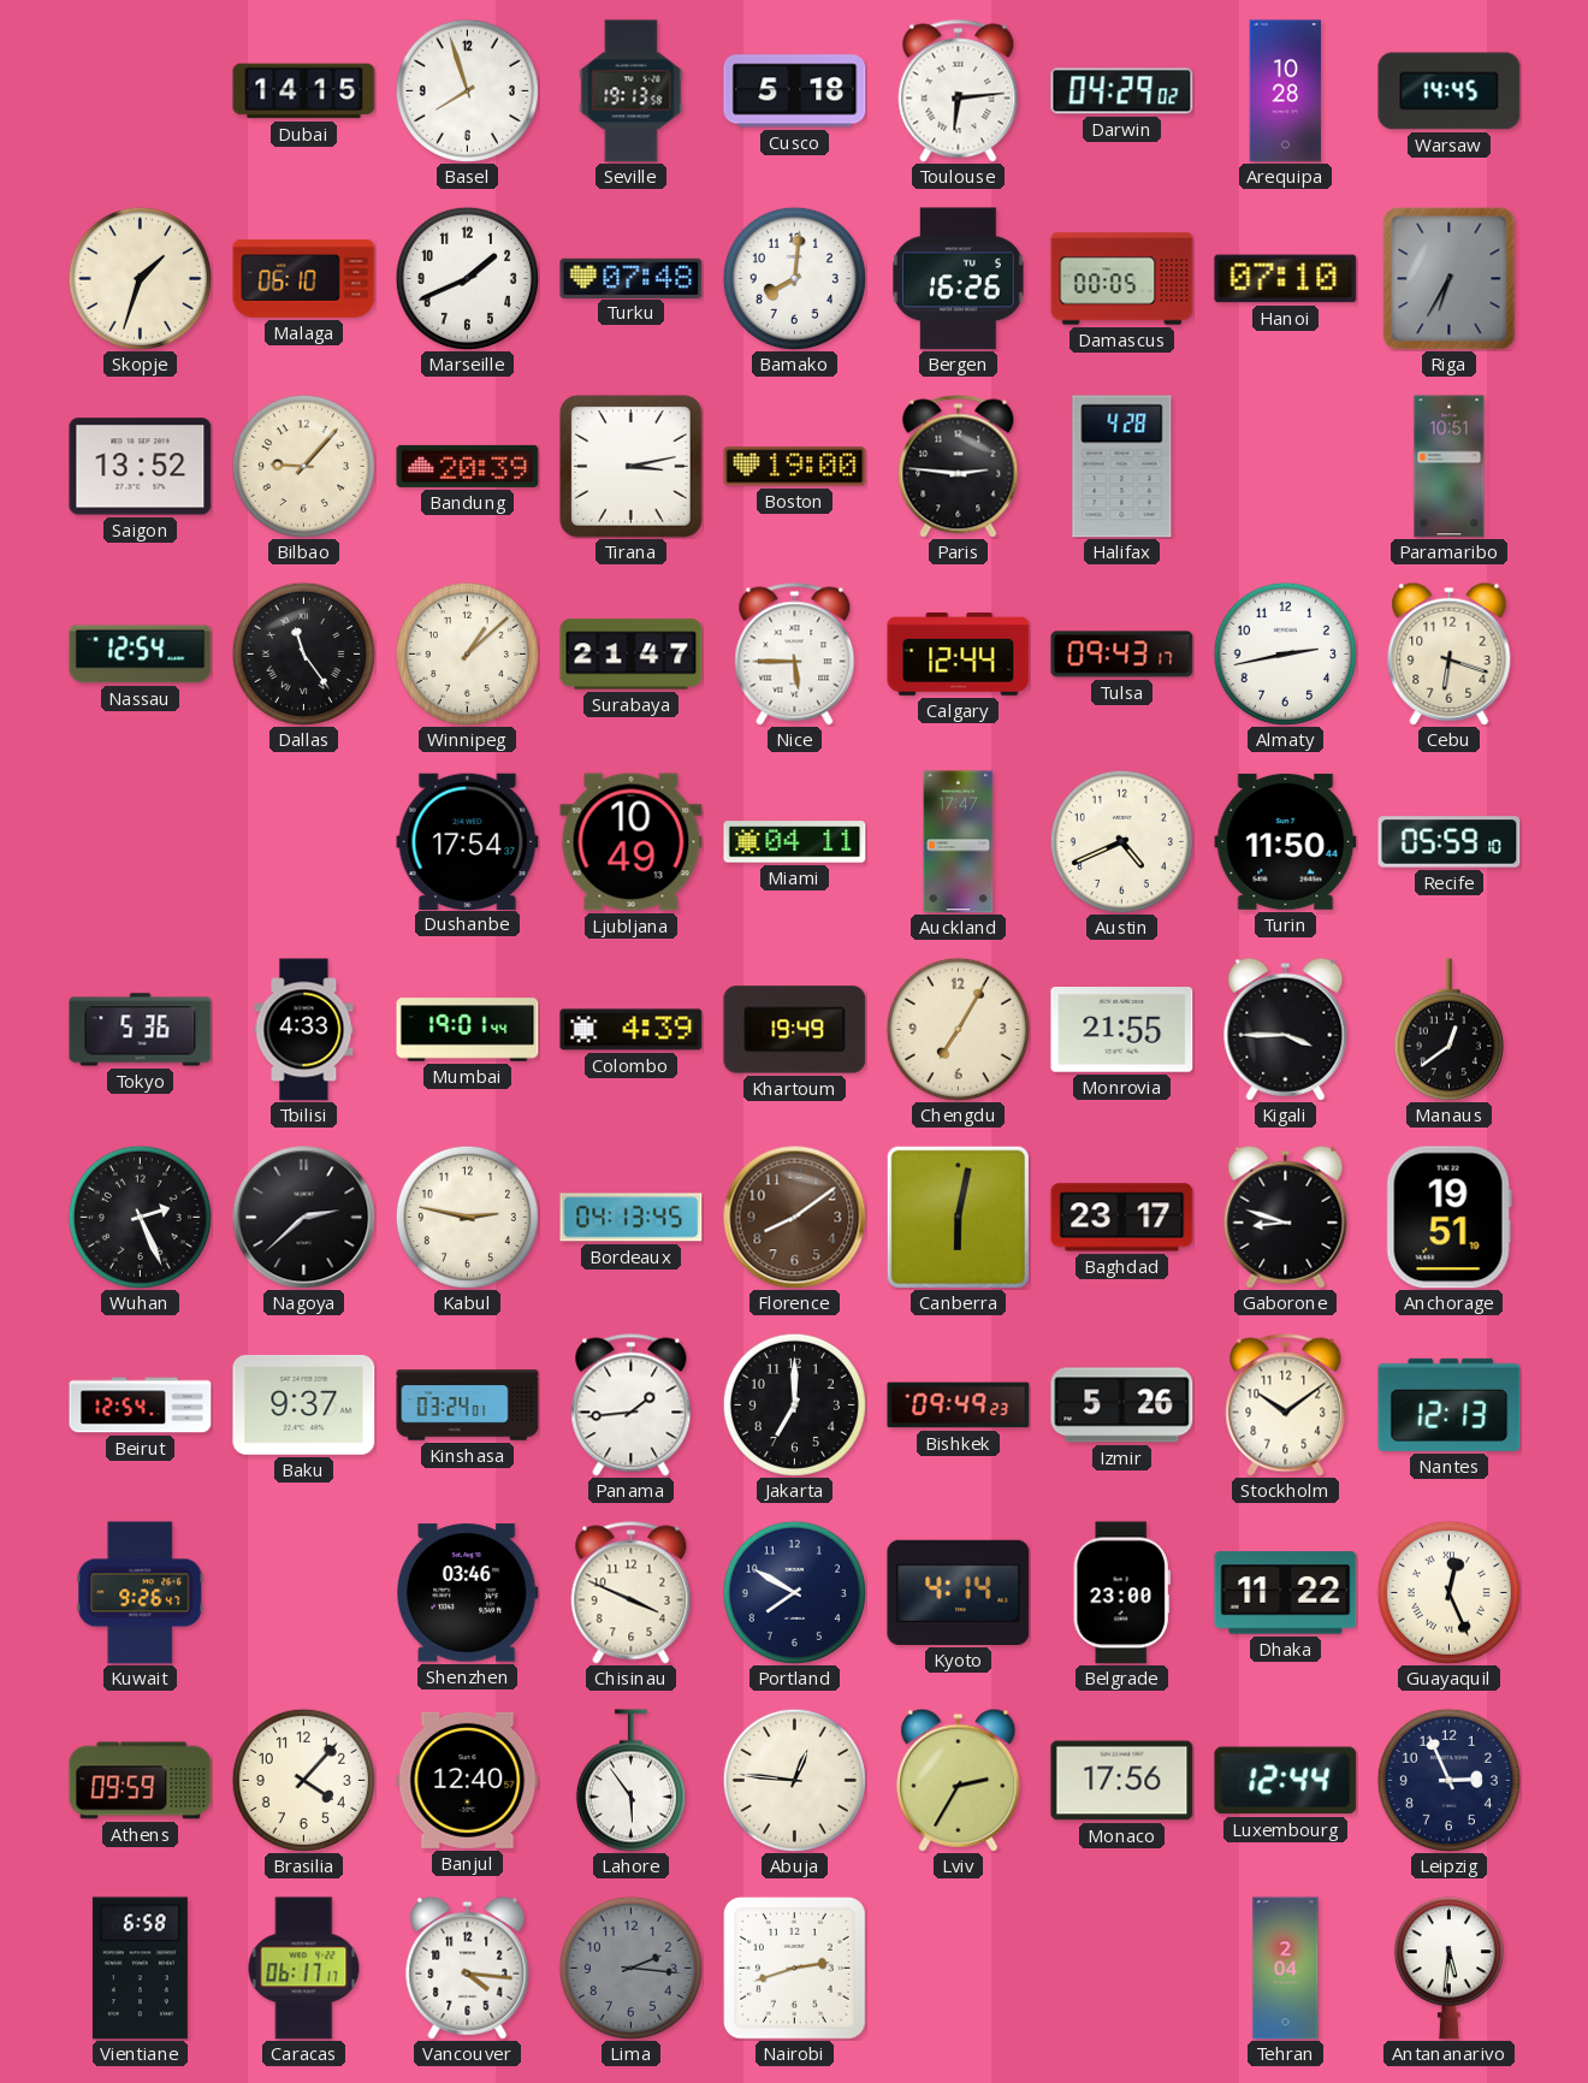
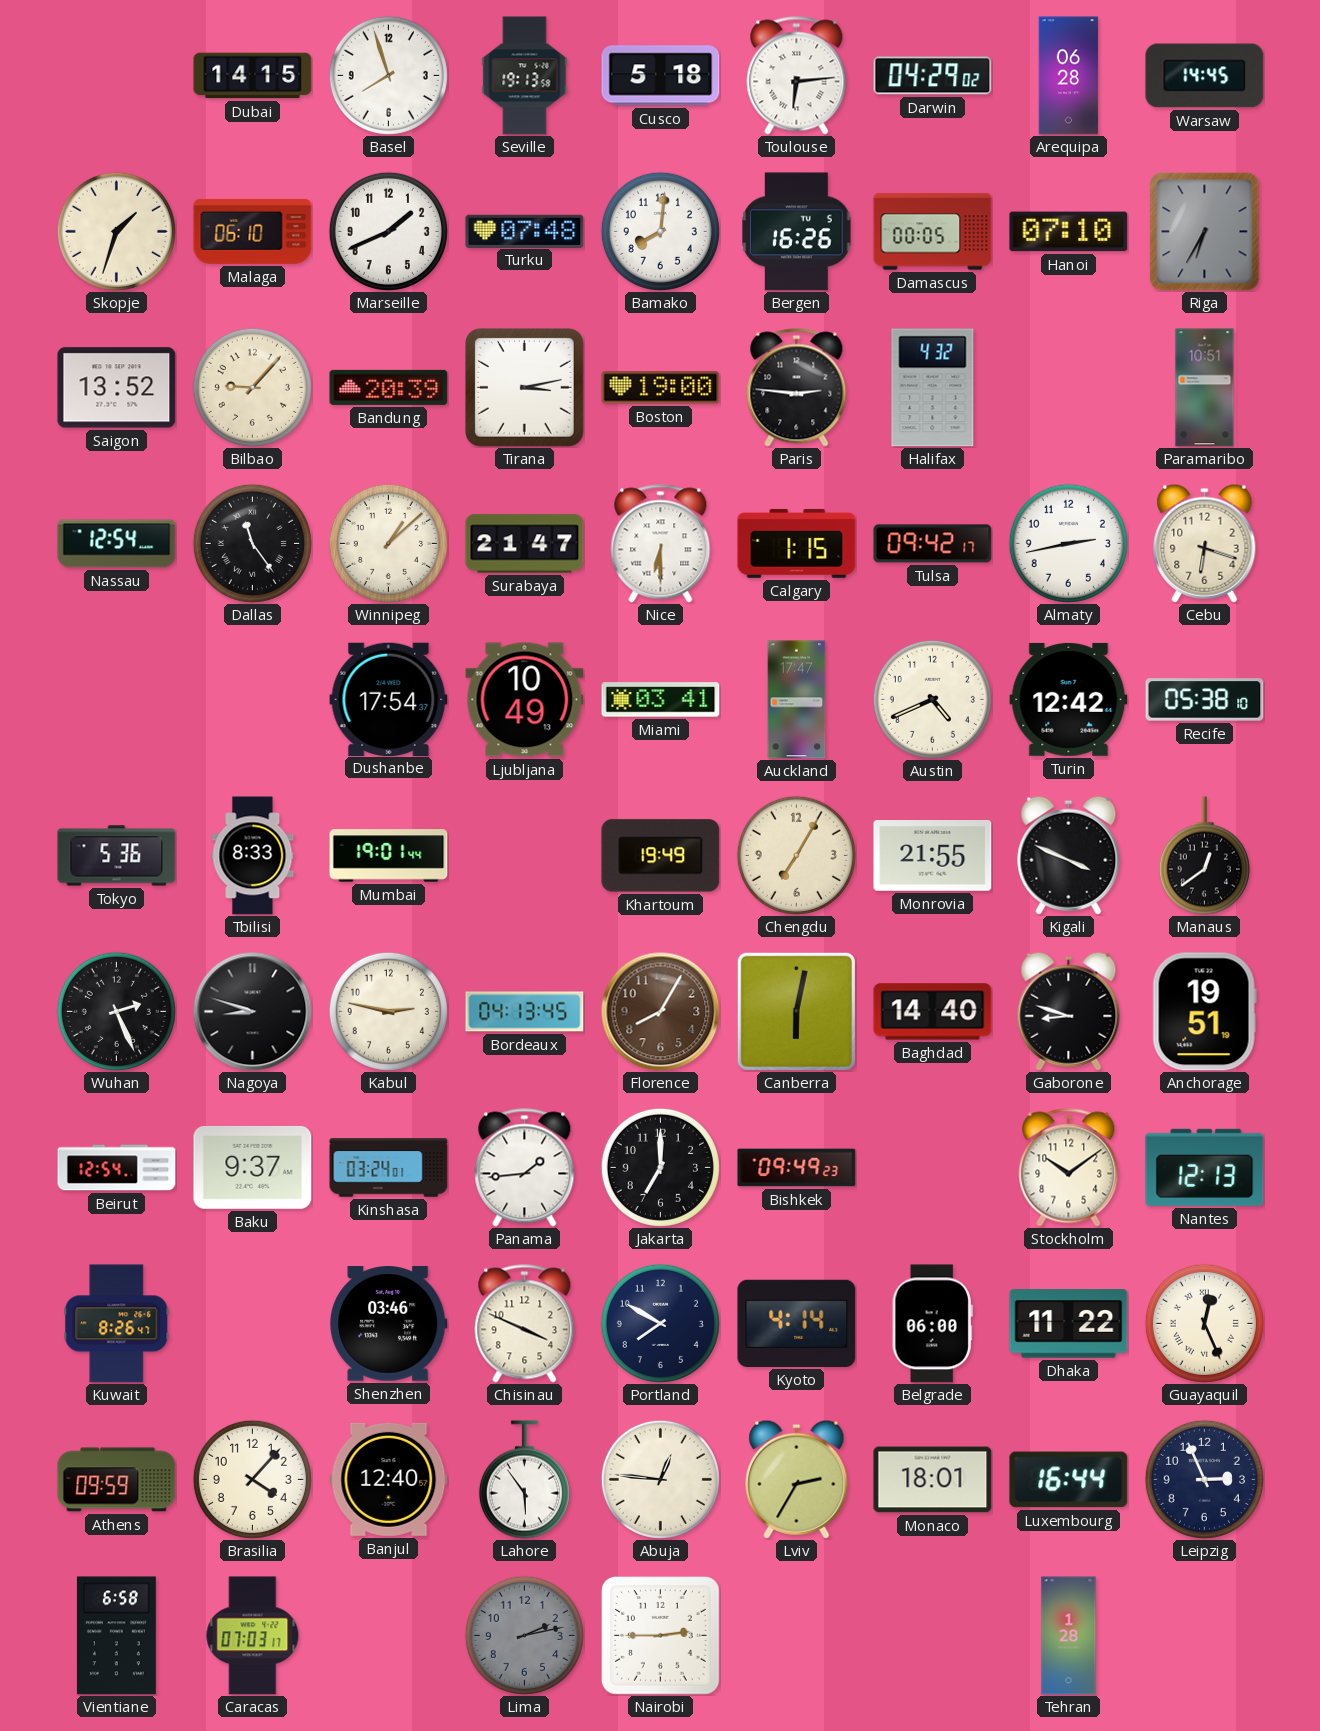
Arequipa: 10:28 -> 06:28 (1069, 76)
Halifax: 4:28 -> 4:32 (933, 388)
Nice: 5:45 -> 6:30 (661, 544)
Calgary: 12:44 -> 1:15 (797, 543)
Tulsa: 09:43 -> 09:42 (933, 544)
Miami: 04:11 -> 03:41 (661, 700)
Turin: 11:50 -> 12:42 (1069, 699)
Recife: 05:59 -> 05:38 (1205, 700)
Tbilisi: 4:33 -> 8:33 (253, 856)
Colombo: 4:39 -> none (632, 1030)
Kigali: 3:45 -> 3:49 (1069, 855)
Nagoya: 2:38 -> 8:48 (253, 1012)
Florence: 8:09 -> 8:05 (661, 1012)
Baghdad: 23:17 -> 14:40 (933, 1012)
Izmir: 5:26 -> none (1122, 1406)
Kuwait: 9:26 -> 8:26 (117, 1324)
Belgrade: 23:00 -> 06:00 (932, 1324)
Monaco: 17:56 -> 18:01 (933, 1480)
Luxembourg: 12:44 -> 16:44 (1069, 1480)
Caracas: 06:17 -> 07:03 (253, 1636)
Vancouver: 4:16 -> none (468, 1967)
Lima: 2:16 -> 2:13 (524, 1635)
Nairobi: 2:42 -> 2:45 (661, 1636)
Tehran: 2:04 -> 1:28 (1069, 1636)
Antananarivo: 5:31 -> none (1448, 1969)
